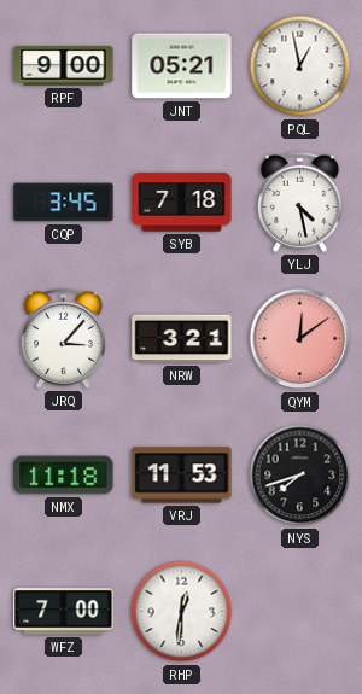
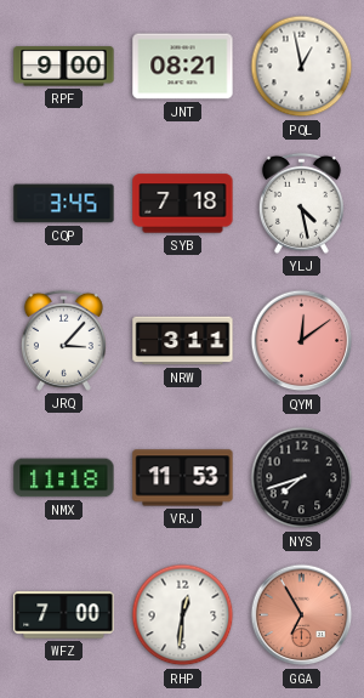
JNT: 05:21 -> 08:21 (183, 67)
NRW: 3:21 -> 3:11 (183, 341)
GGA: none -> 6:55 (302, 615)
